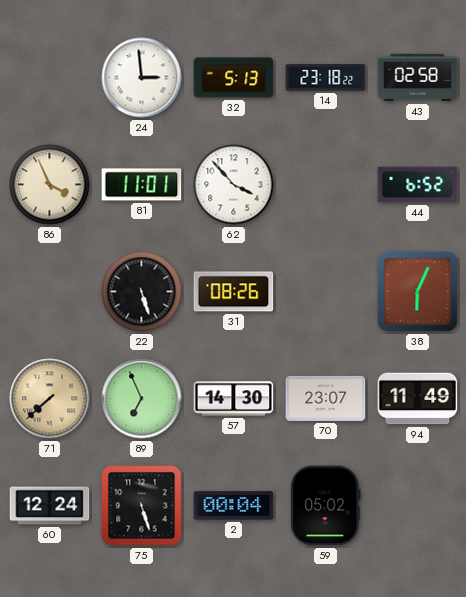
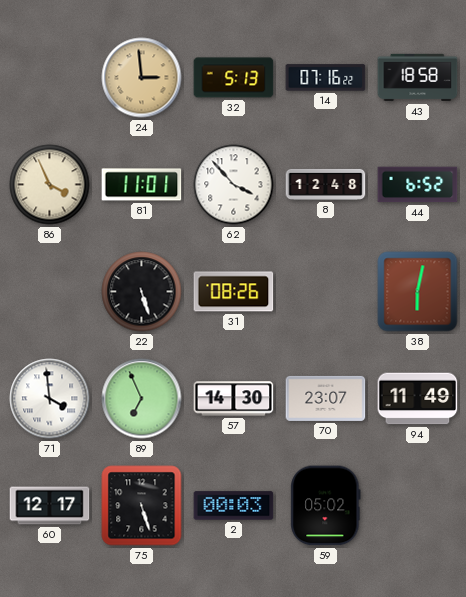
24 dial: white -> champagne (142, 78)
14: 23:18 -> 07:16 (326, 78)
43: 02:58 -> 18:58 (418, 78)
8: none -> 12:48 (326, 184)
38: 6:04 -> 6:02 (418, 292)
71: 7:38 -> 3:59 (50, 399)
71 dial: champagne -> white (50, 399)
60: 12:24 -> 12:17 (50, 506)
2: 00:04 -> 00:03 (234, 506)
